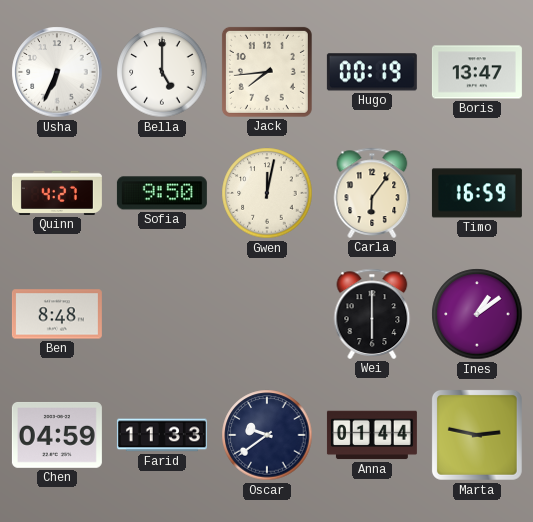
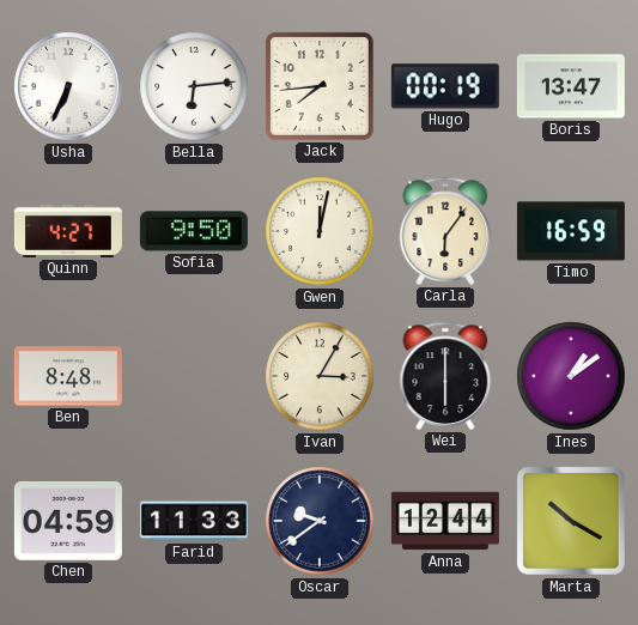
Bella: 5:00 -> 6:14 (194, 86)
Ivan: none -> 3:05 (320, 376)
Anna: 01:44 -> 12:44 (445, 521)
Marta: 2:47 -> 10:20 (571, 521)
